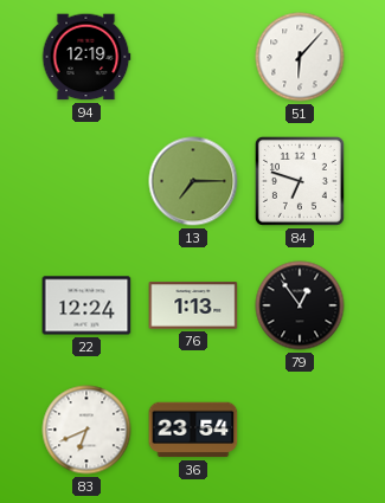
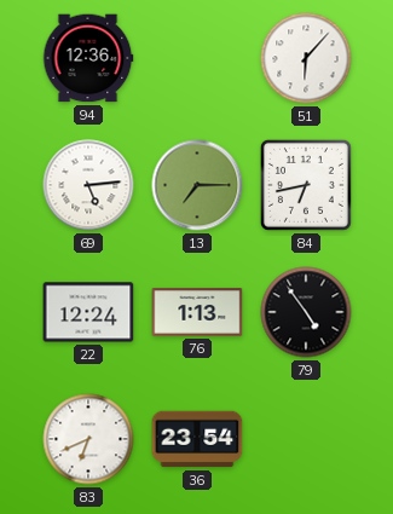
94: 12:19 -> 12:36 (88, 58)
69: none -> 5:14 (88, 185)
84: 6:48 -> 6:43 (306, 185)
79: 12:54 -> 4:54 (306, 312)
